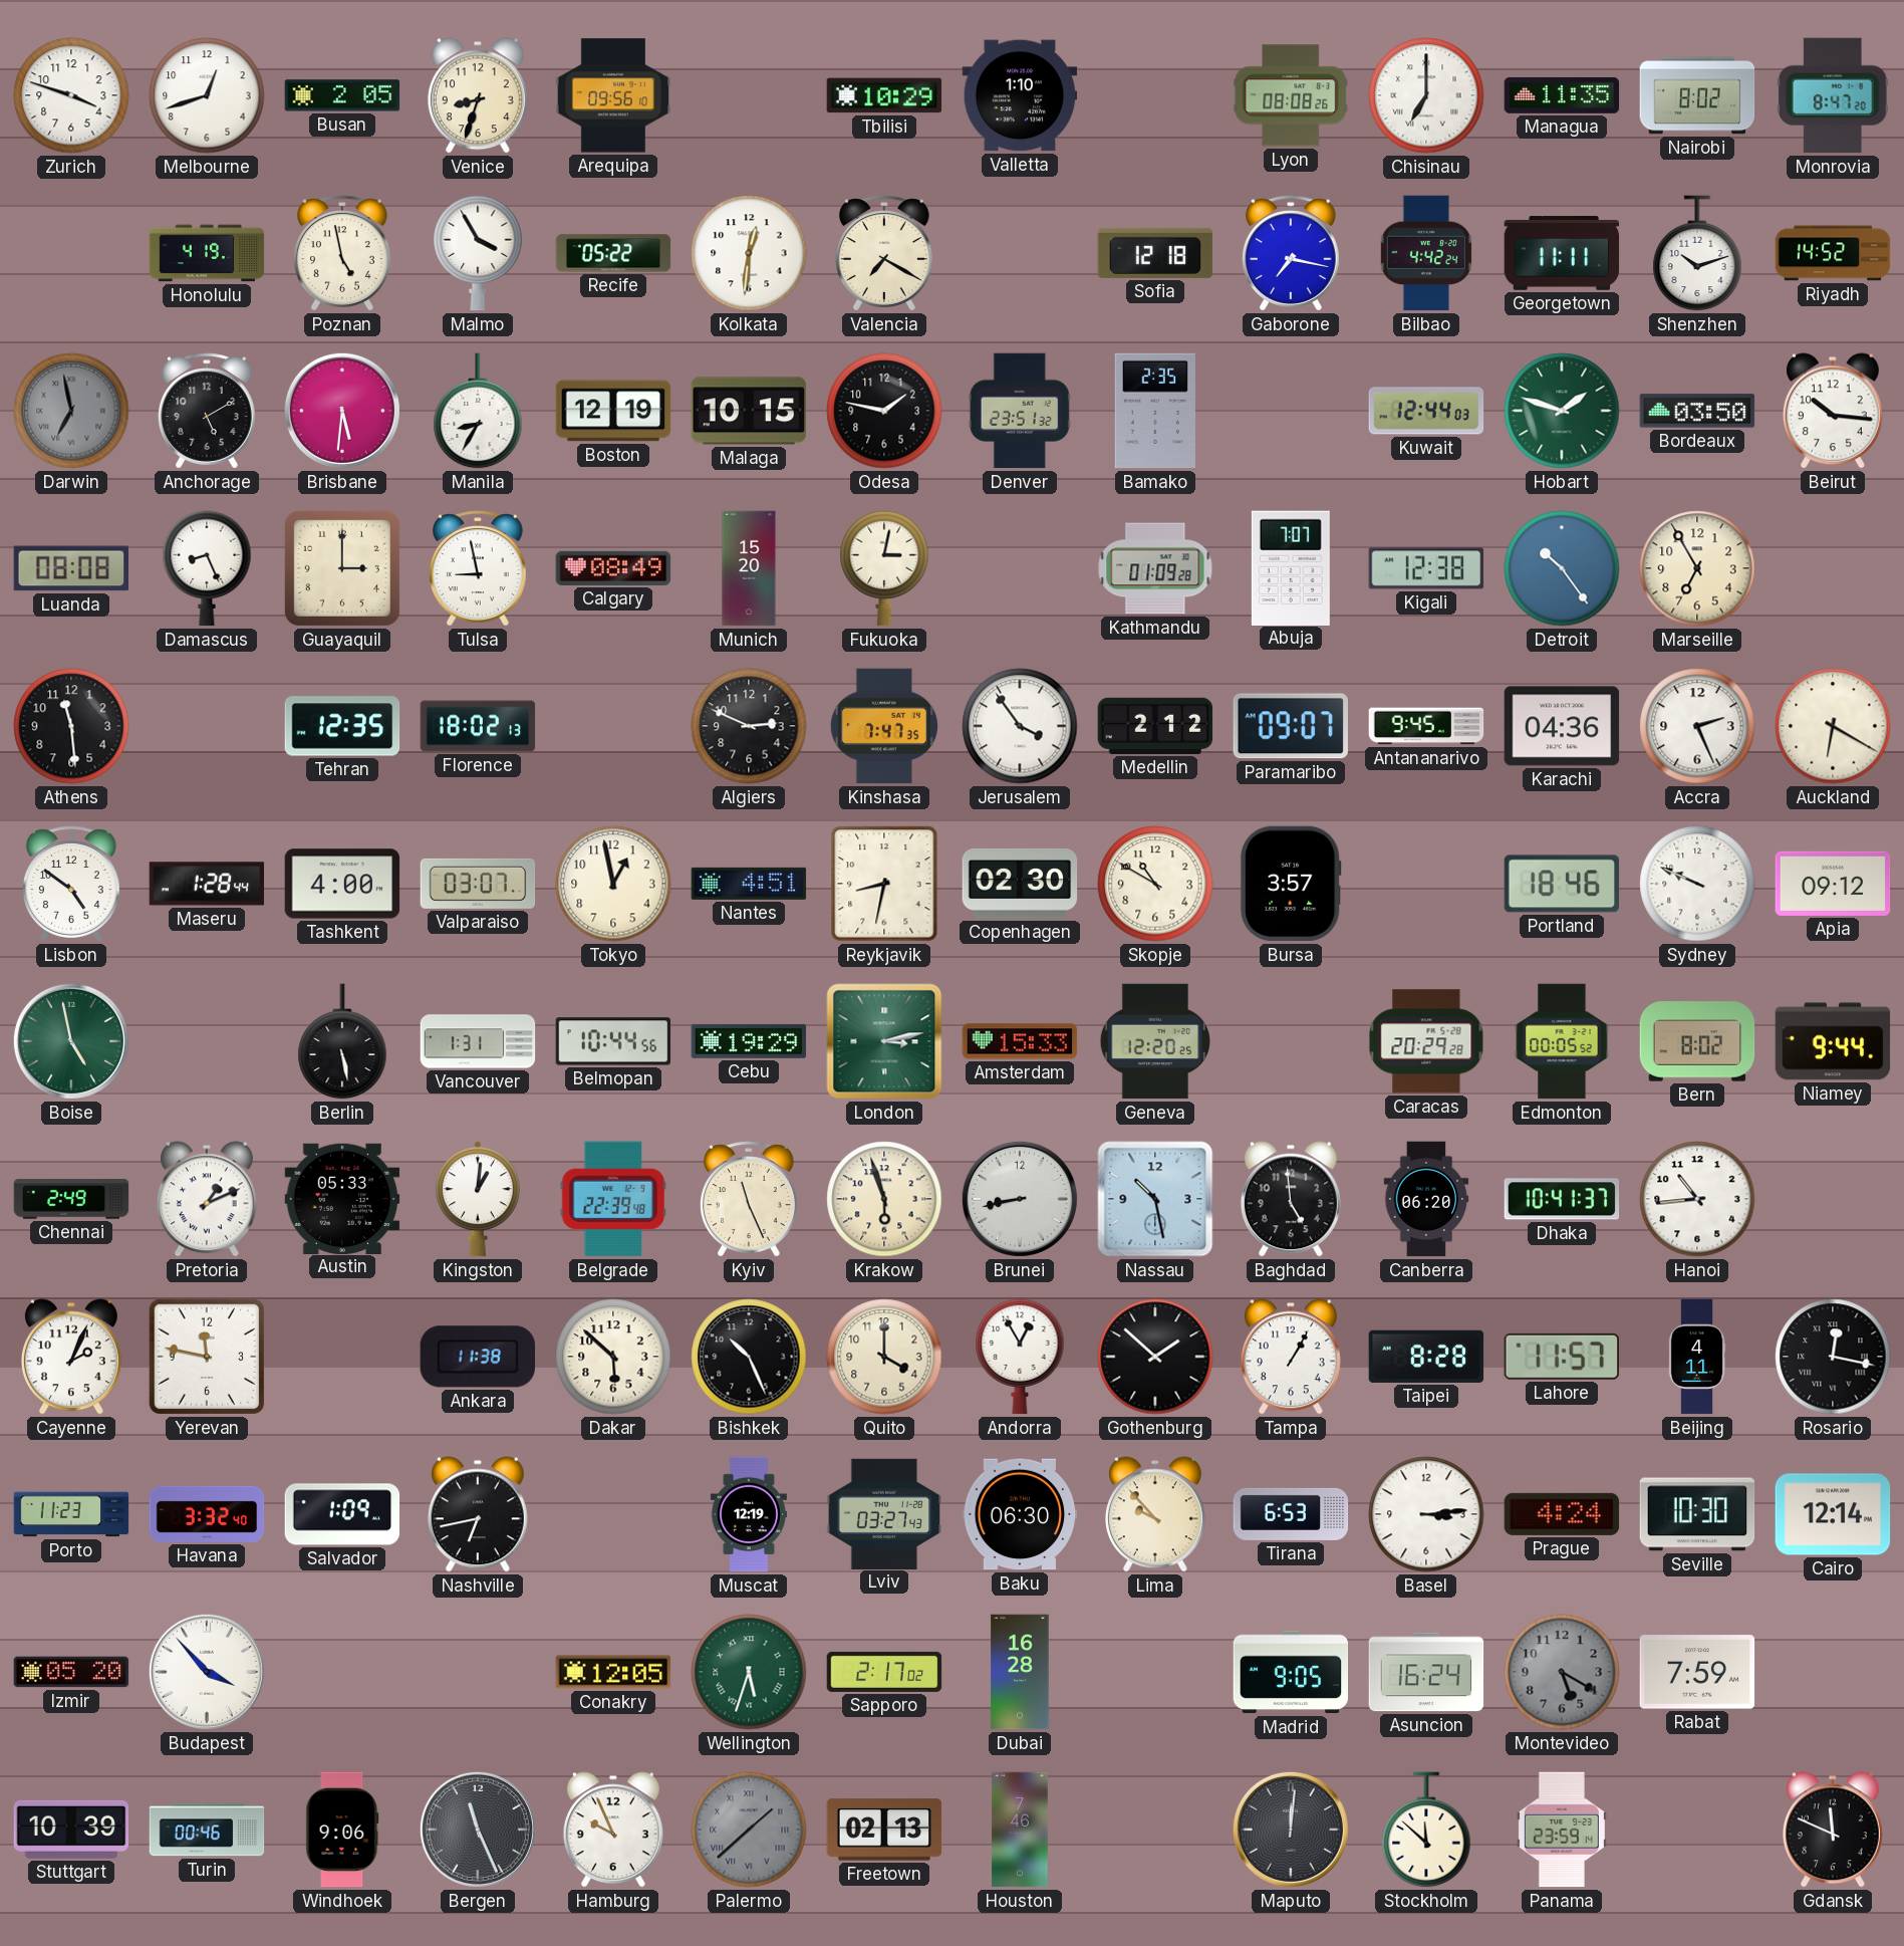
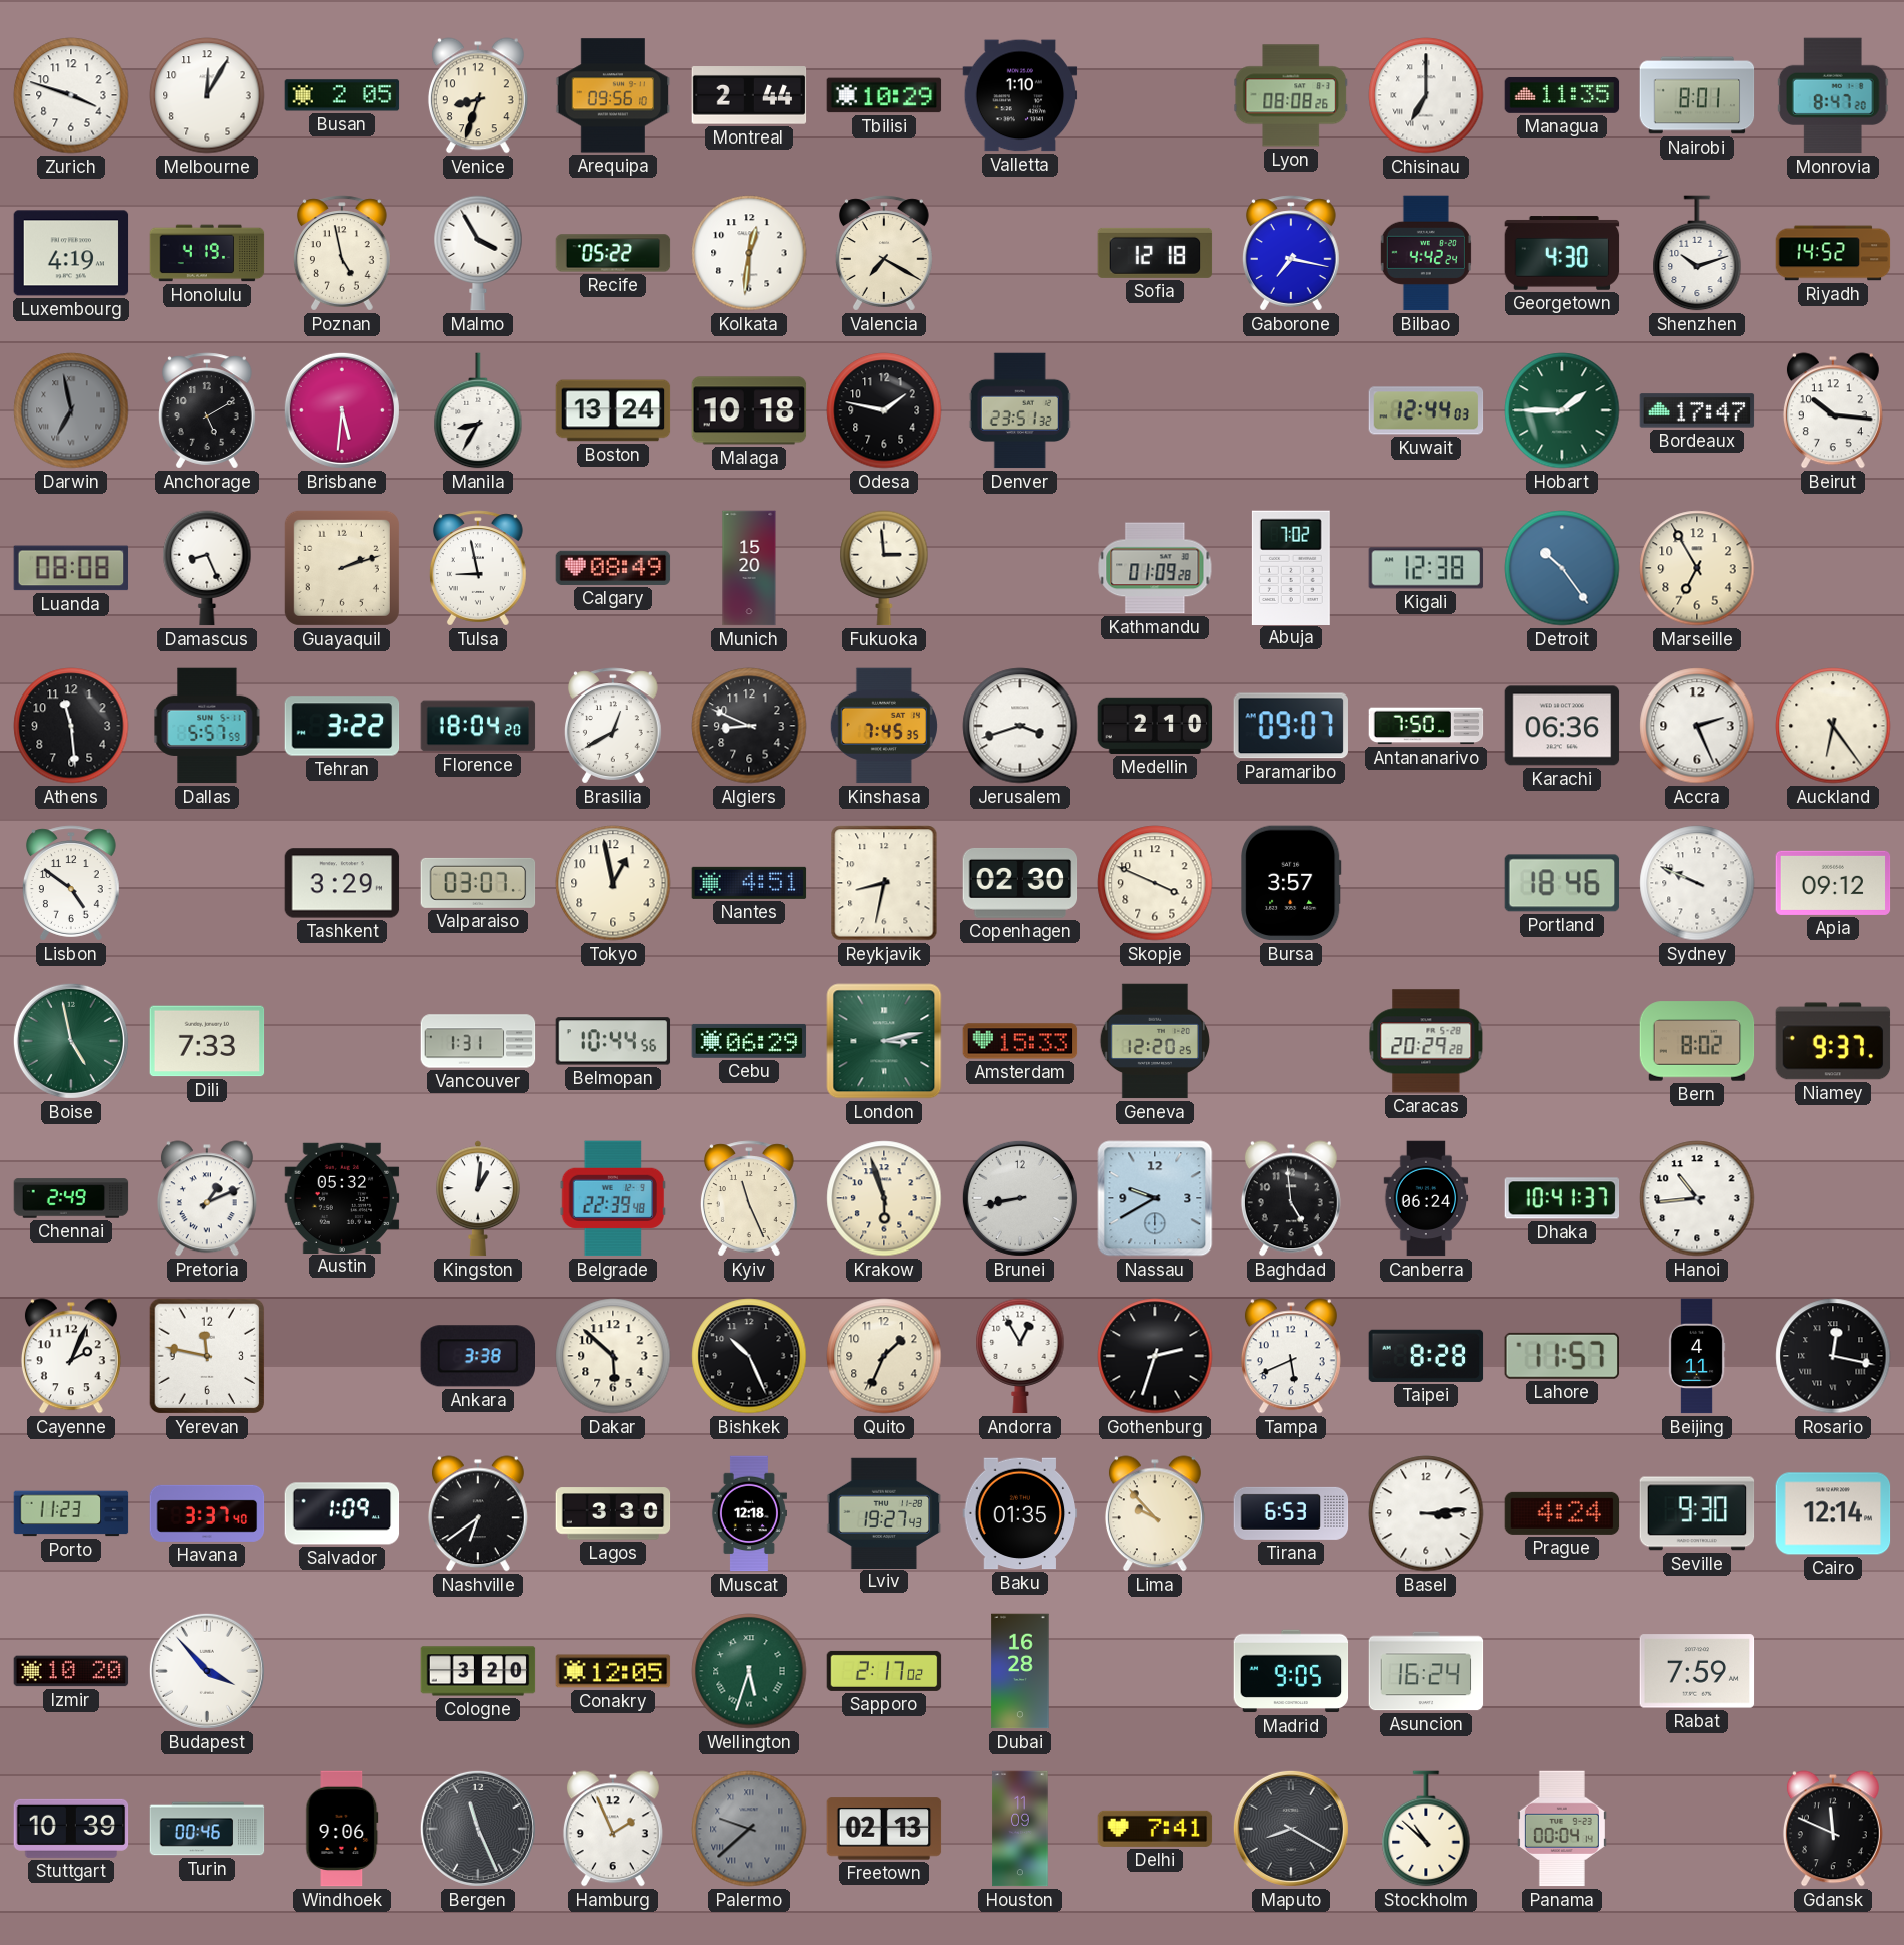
Melbourne: 12:42 -> 12:05 (207, 95)
Montreal: none -> 2:44 (749, 95)
Nairobi: 8:02 -> 8:01 (1697, 95)
Luxembourg: none -> 4:19 (71, 253)
Georgetown: 11:11 -> 4:30 (1562, 253)
Boston: 12:19 -> 13:24 (613, 410)
Malaga: 10:15 -> 10:18 (749, 410)
Bamako: 2:35 -> none (1155, 411)
Hobart: 1:48 -> 1:45 (1562, 410)
Bordeaux: 03:50 -> 17:47 (1697, 410)
Guayaquil: 3:00 -> 2:12 (342, 568)
Fukuoka: 3:02 -> 2:59 (884, 568)
Abuja: 7:07 -> 7:02 (1291, 567)
Dallas: none -> 5:57 (207, 726)
Tehran: 12:35 -> 3:22 (342, 726)
Florence: 18:02 -> 18:04 (478, 726)
Brasilia: none -> 12:40 (613, 726)
Algiers: 2:49 -> 8:49 (749, 726)
Kinshasa: 7:47 -> 7:45 (884, 726)
Jerusalem: 3:54 -> 3:42 (1020, 726)
Medellin: 2:12 -> 2:10 (1155, 726)
Antananarivo: 9:45 -> 7:50 (1426, 726)
Karachi: 04:36 -> 06:36 (1562, 726)
Auckland: 6:20 -> 6:24 (1833, 726)
Maseru: 1:28 -> none (207, 884)
Tashkent: 4:00 -> 3:29 (342, 883)
Skopje: 10:50 -> 3:49 (1155, 883)
Dili: none -> 7:33 (207, 1041)
Berlin: 5:28 -> none (342, 1041)
Cebu: 19:29 -> 06:29 (749, 1041)
Edmonton: 00:05 -> none (1562, 1041)
Niamey: 9:44 -> 9:37 (1833, 1041)
Austin: 05:33 -> 05:32 (342, 1197)
Nassau: 10:28 -> 9:40 (1155, 1198)
Canberra: 06:20 -> 06:24 (1426, 1198)
Ankara: 11:38 -> 3:38 (477, 1356)
Quito: 4:00 -> 1:34 (884, 1356)
Gothenburg: 1:52 -> 2:33 (1155, 1356)
Tampa: 1:05 -> 5:41 (1291, 1356)
Havana: 3:32 -> 3:37 (207, 1513)
Nashville: 6:43 -> 6:39 (478, 1513)
Lagos: none -> 3:30 (613, 1513)
Muscat: 12:19 -> 12:18 (749, 1513)
Lviv: 03:27 -> 19:27 (884, 1512)
Baku: 06:30 -> 01:35 (1020, 1513)
Seville: 10:30 -> 9:30 (1697, 1513)
Izmir: 05:20 -> 10:20 (71, 1671)
Cologne: none -> 3:20 (478, 1671)
Montevideo: 5:20 -> none (1562, 1672)
Hamburg: 9:56 -> 1:56 (613, 1829)
Palermo: 1:38 -> 9:38 (749, 1829)
Houston: 7:46 -> 11:09 (1020, 1829)
Delhi: none -> 7:41 (1155, 1829)
Maputo: 12:01 -> 8:20 (1291, 1829)
Stockholm: 11:52 -> 10:52 (1426, 1829)
Panama: 23:59 -> 00:04 (1562, 1829)
